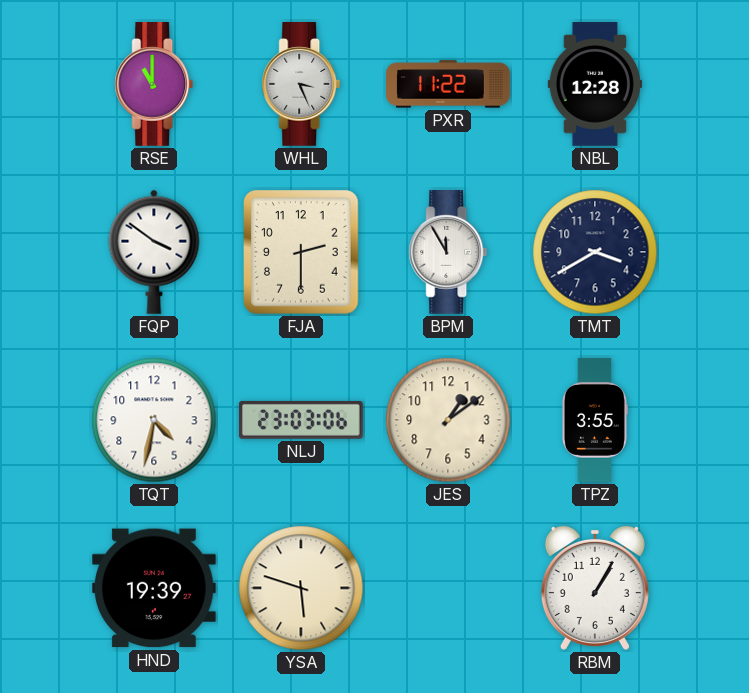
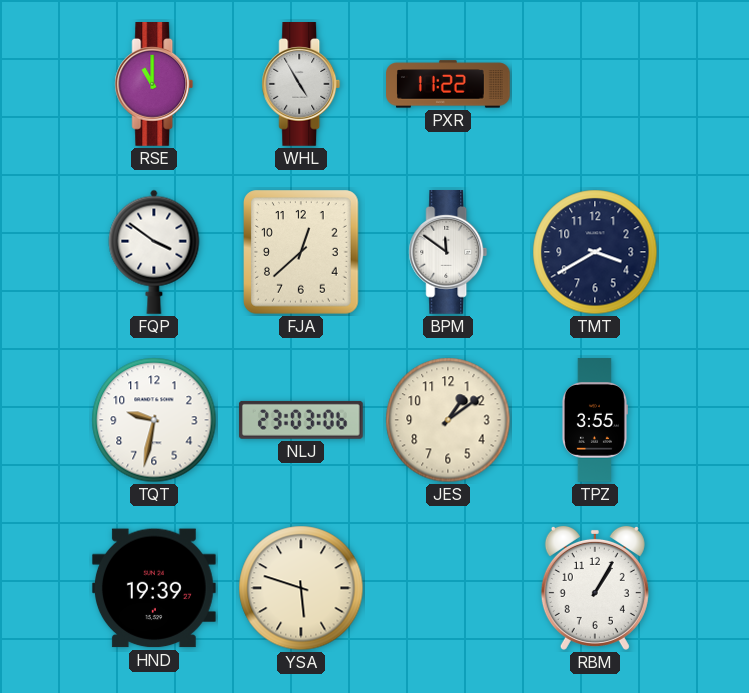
WHL: 3:26 -> 4:55 (301, 85)
NBL: 12:28 -> none (595, 84)
FJA: 2:30 -> 12:38 (301, 252)
BPM: 11:55 -> 11:51 (448, 253)
TQT: 4:32 -> 9:32 (154, 420)
